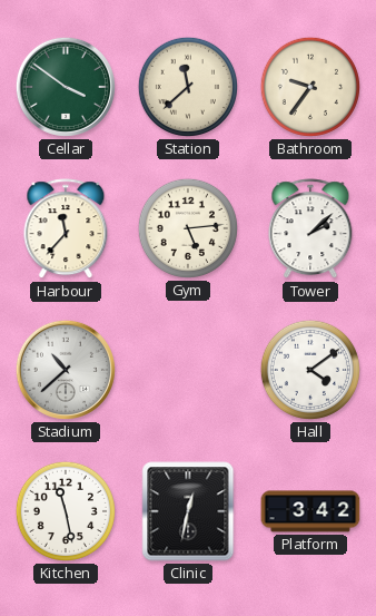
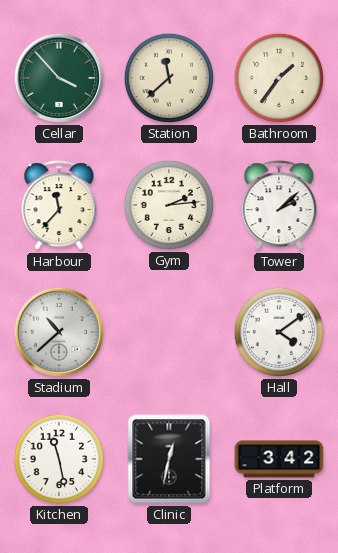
Cellar: 3:51 -> 3:53 (59, 78)
Bathroom: 9:36 -> 1:36 (279, 78)
Gym: 5:14 -> 2:14 (169, 205)
